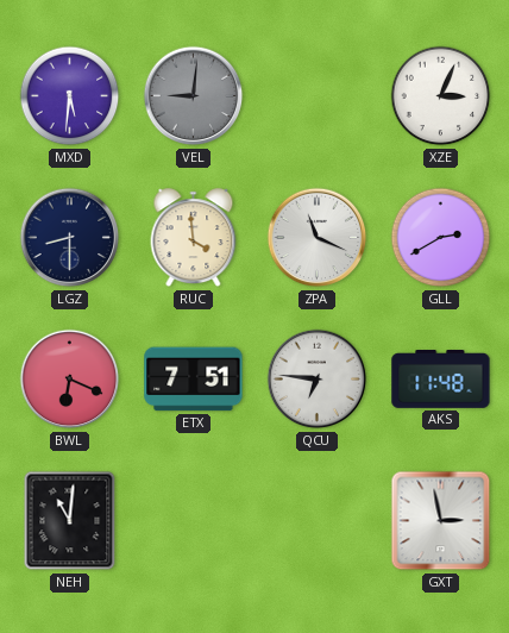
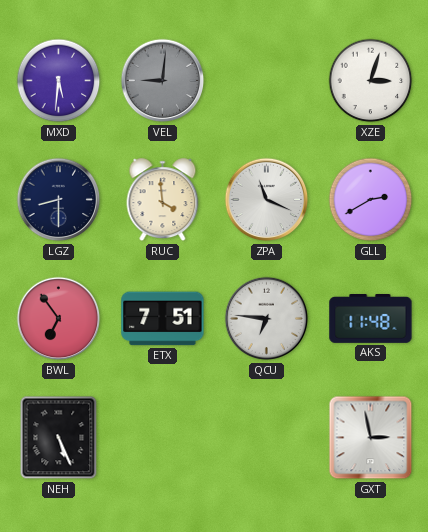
XZE: 3:04 -> 3:03 (371, 81)
BWL: 6:19 -> 6:54 (59, 319)
NEH: 11:01 -> 5:26 (59, 438)
